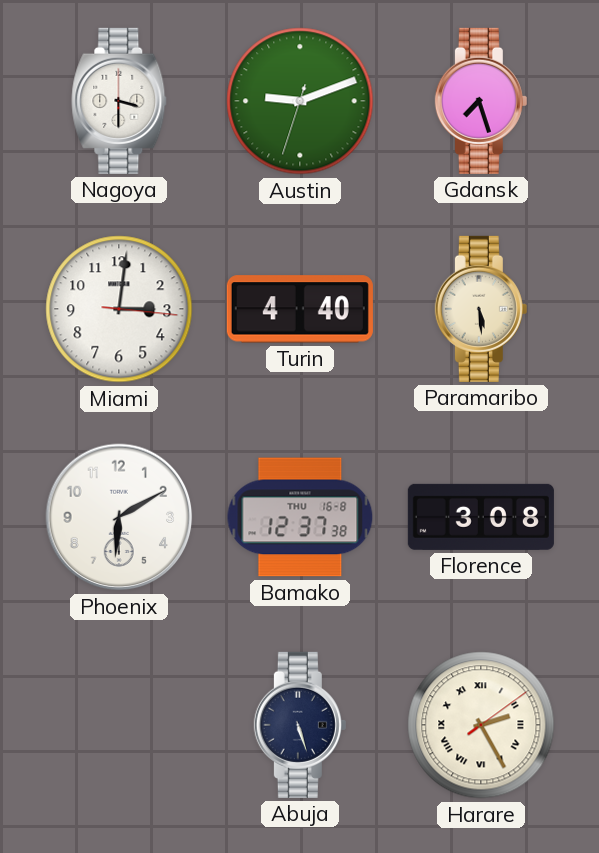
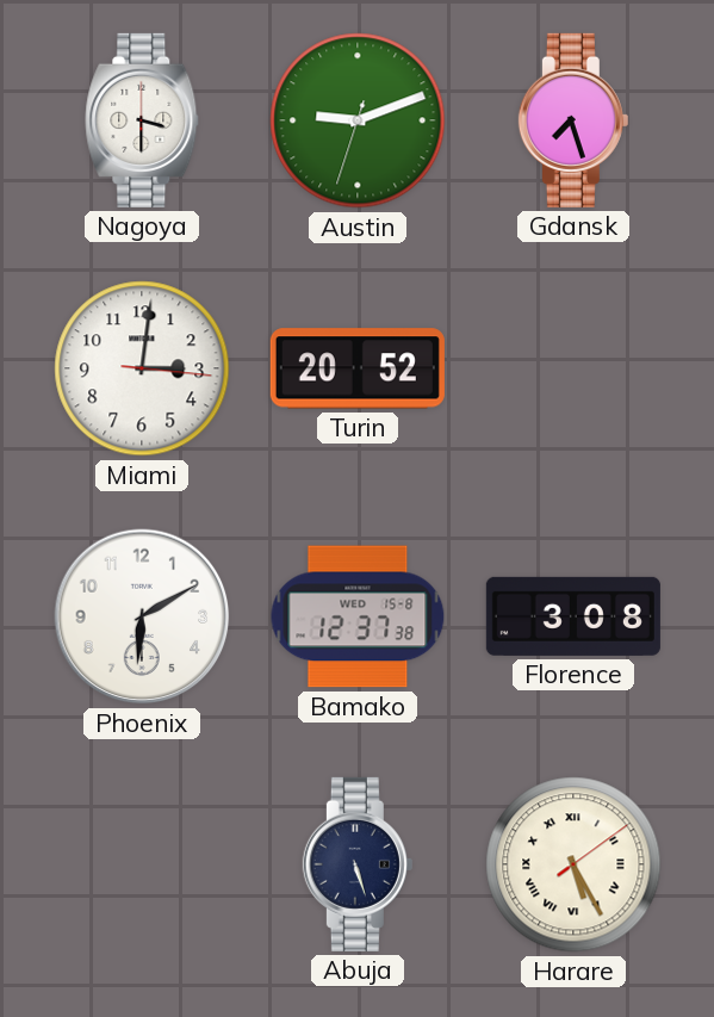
Turin: 4:40 -> 20:52 (358, 368)
Paramaribo: 5:29 -> none (481, 309)
Bamako date: THU 16-8 -> WED 15-8 (358, 616)
Harare: 2:25 -> 5:25 (573, 864)
